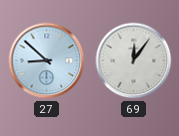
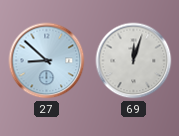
69: 12:06 -> 12:03 (134, 61)
